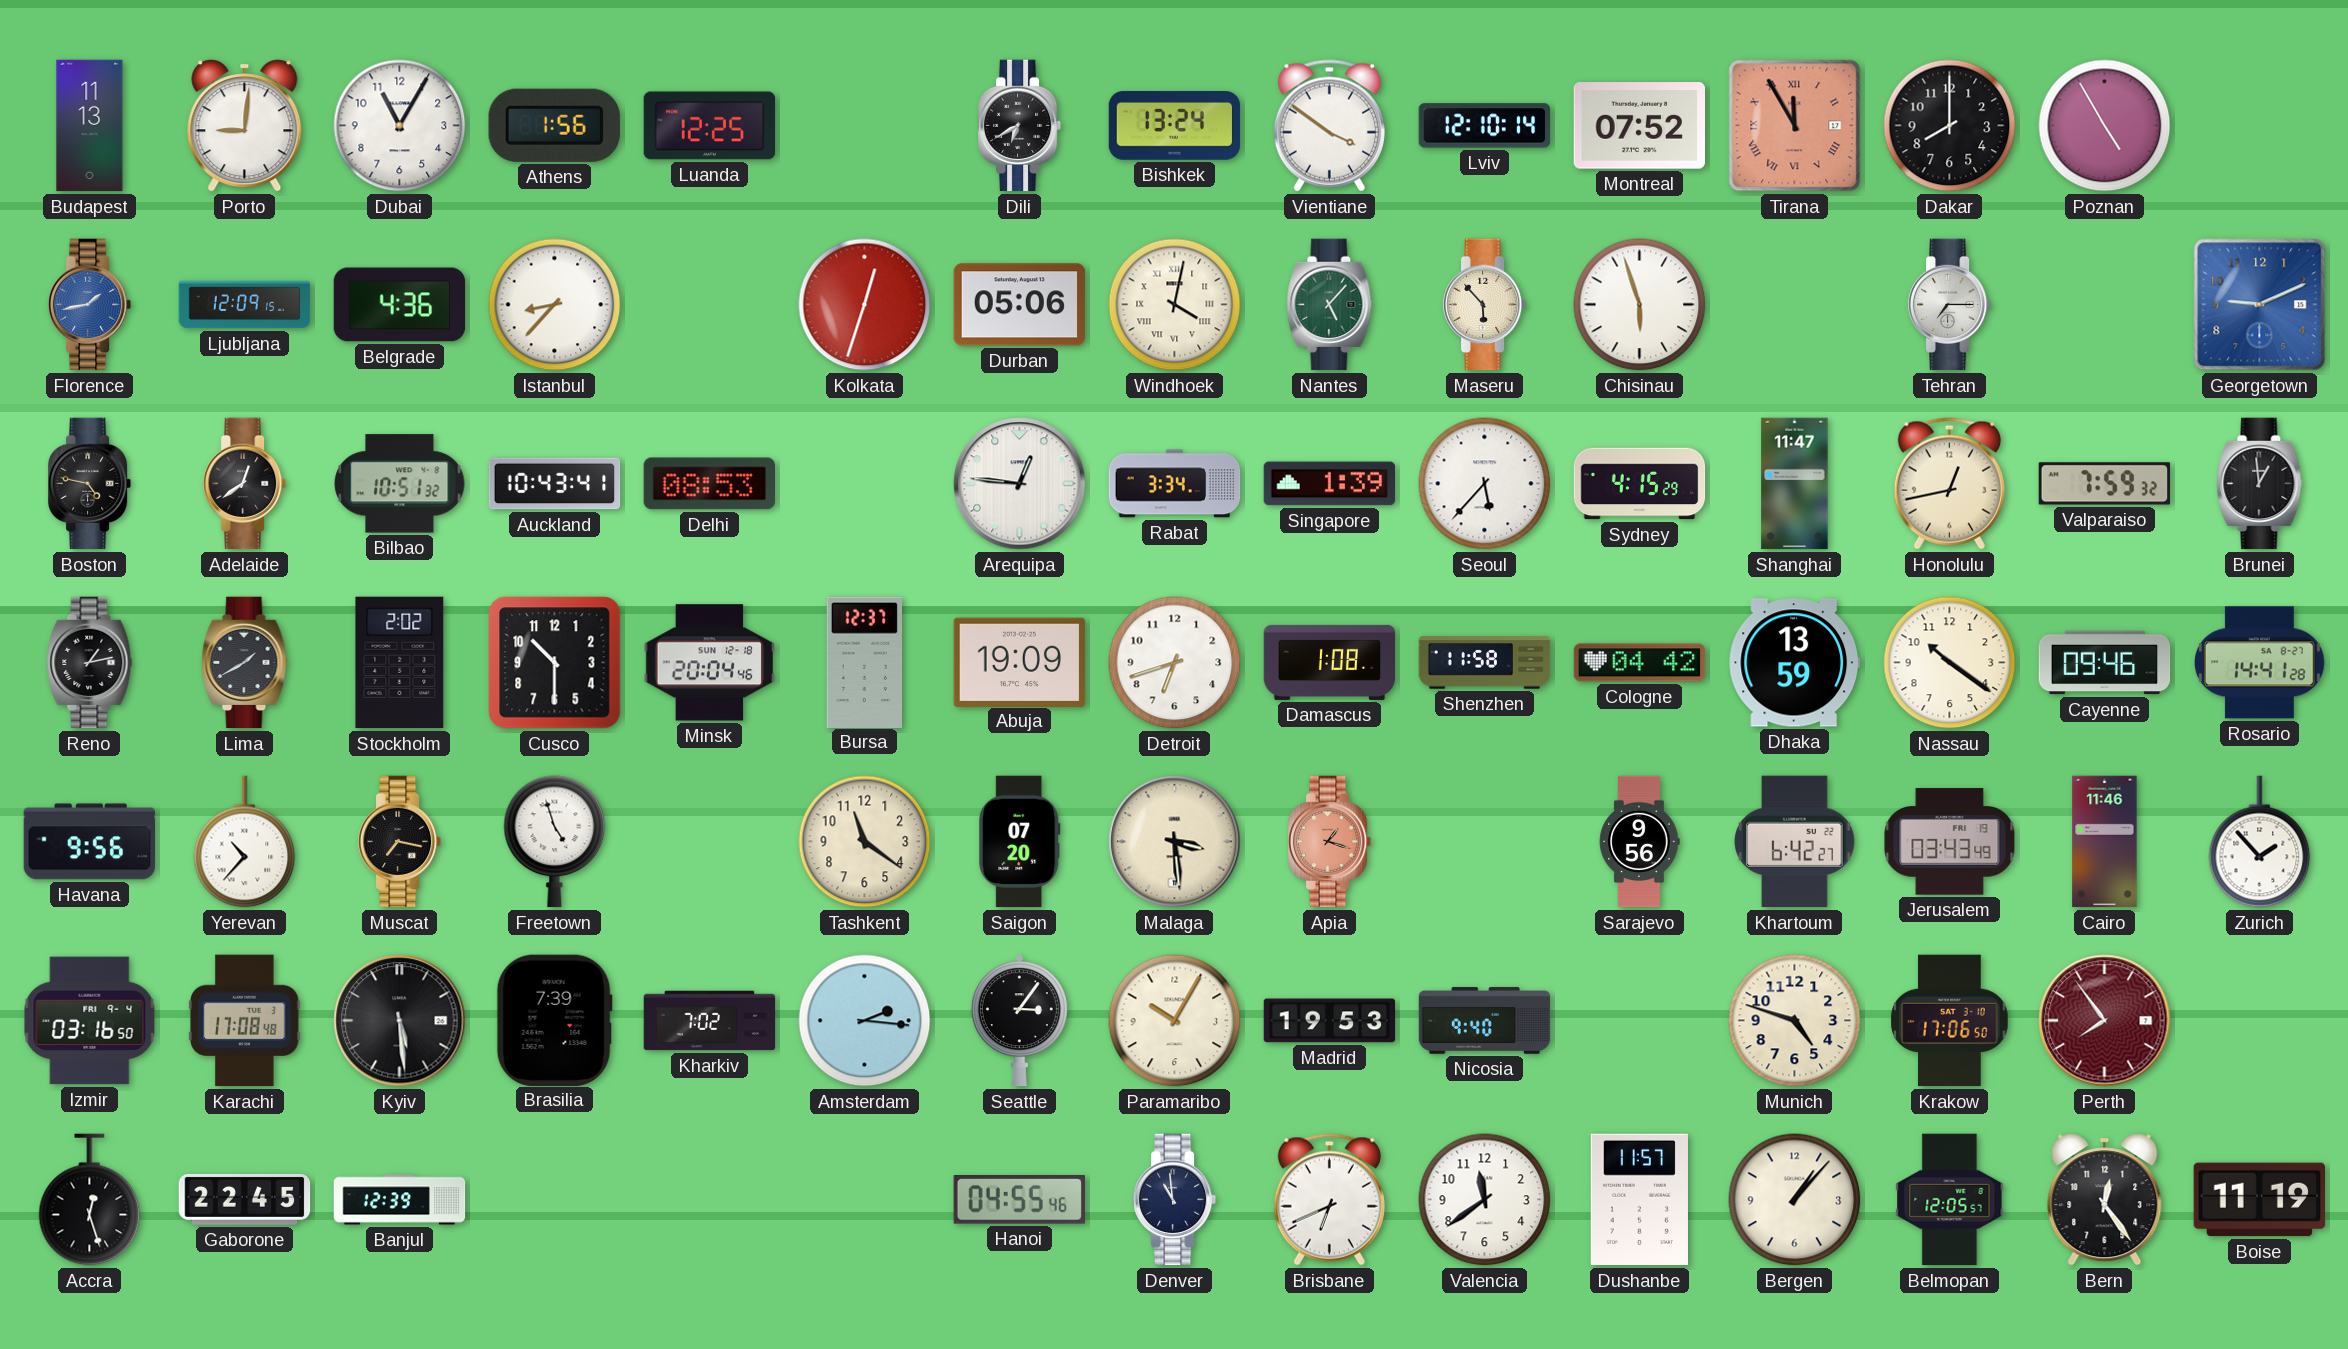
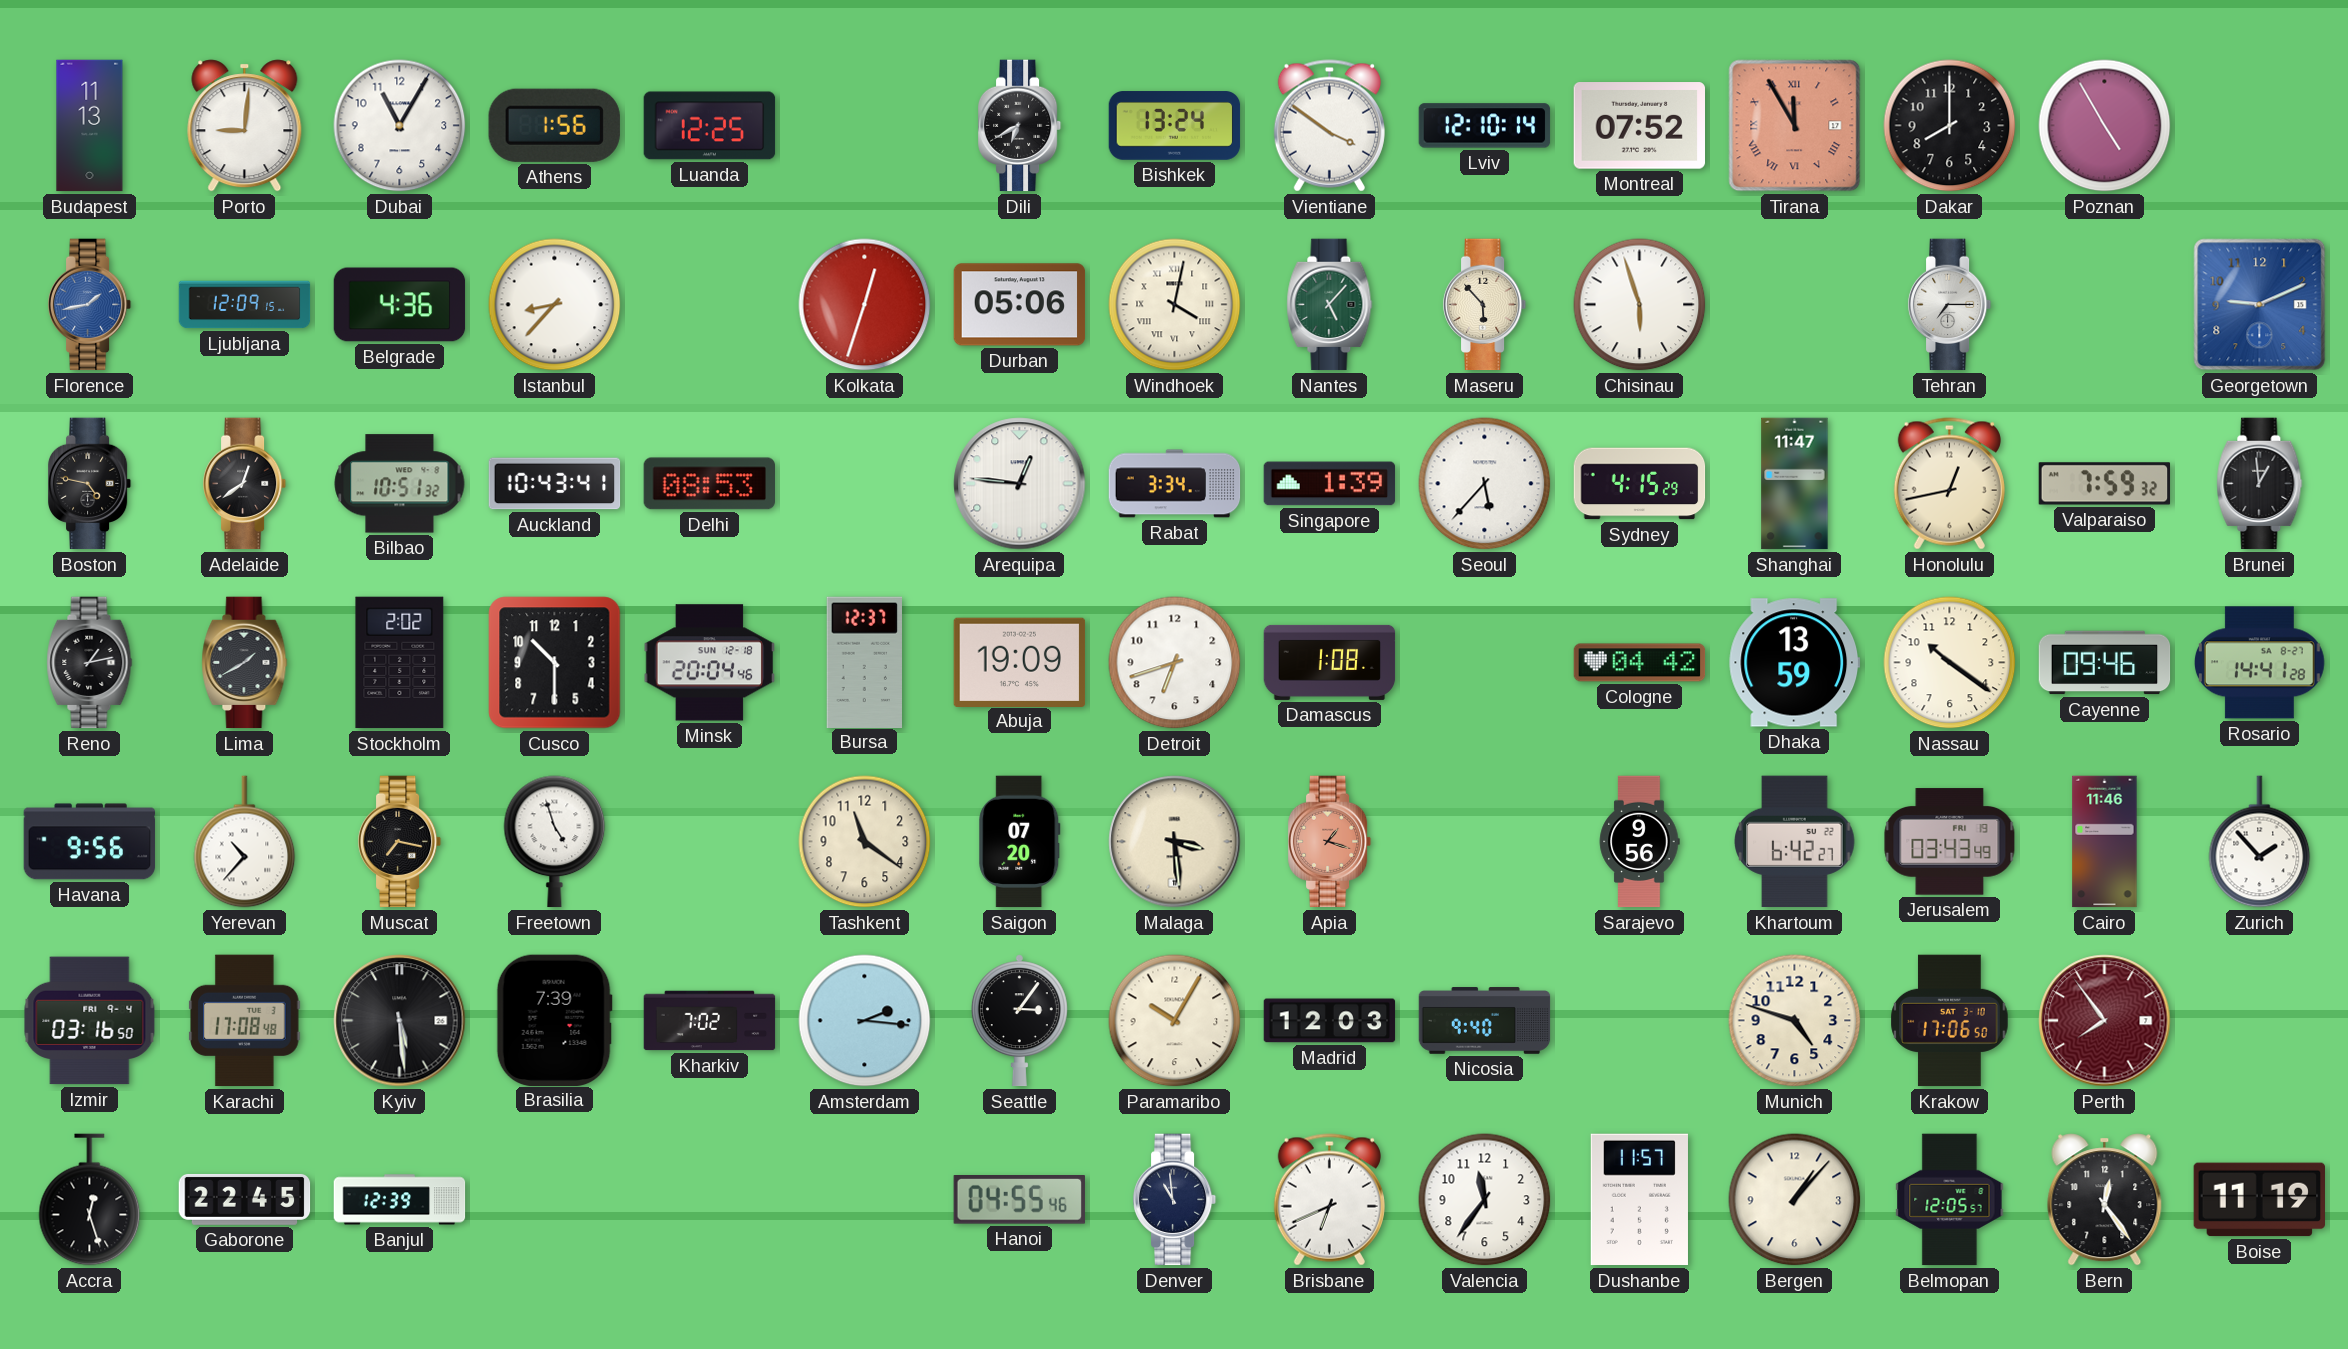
Shenzhen: 11:58 -> none (1485, 663)
Madrid: 19:53 -> 12:03 (1330, 1021)
Valencia: 11:39 -> 11:36 (1485, 1200)
